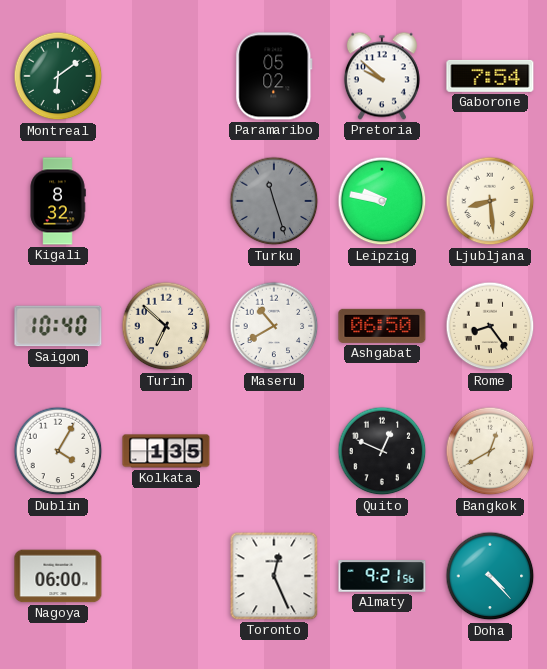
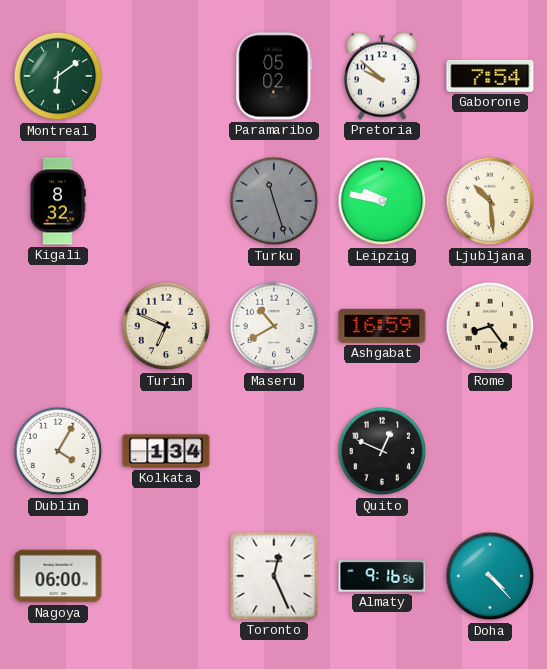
Ljubljana: 8:29 -> 10:29 (490, 201)
Saigon: 10:40 -> none (58, 326)
Turin: 6:52 -> 6:49 (166, 326)
Ashgabat: 06:50 -> 16:59 (382, 326)
Kolkata: 1:35 -> 1:34 (166, 451)
Bangkok: 12:40 -> none (490, 451)
Almaty: 9:21 -> 9:16 (382, 577)
